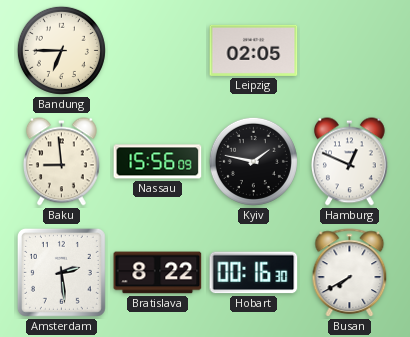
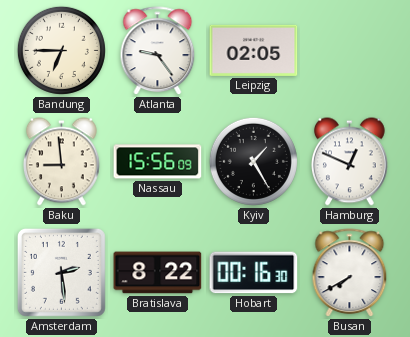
Atlanta: none -> 9:24 (158, 51)
Kyiv: 1:47 -> 1:25 (253, 161)
